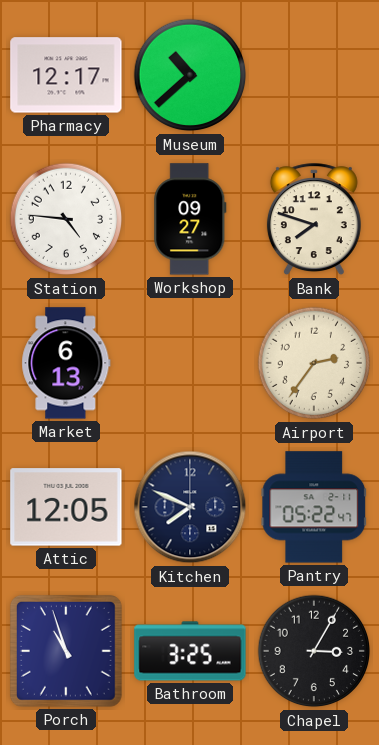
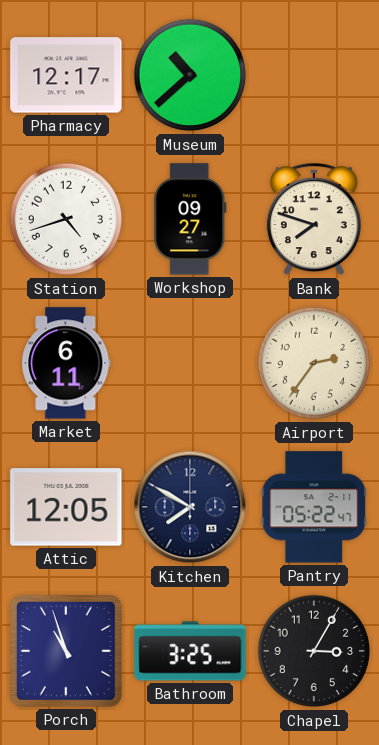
Station: 4:46 -> 4:42 (66, 219)
Market: 6:13 -> 6:11 (66, 363)
Kitchen: 7:49 -> 7:50 (190, 507)
